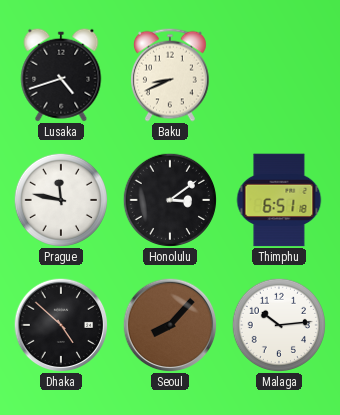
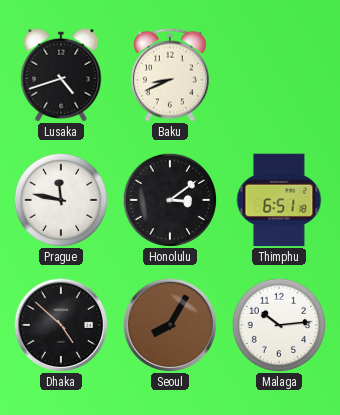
Seoul: 8:07 -> 8:05 (170, 325)
